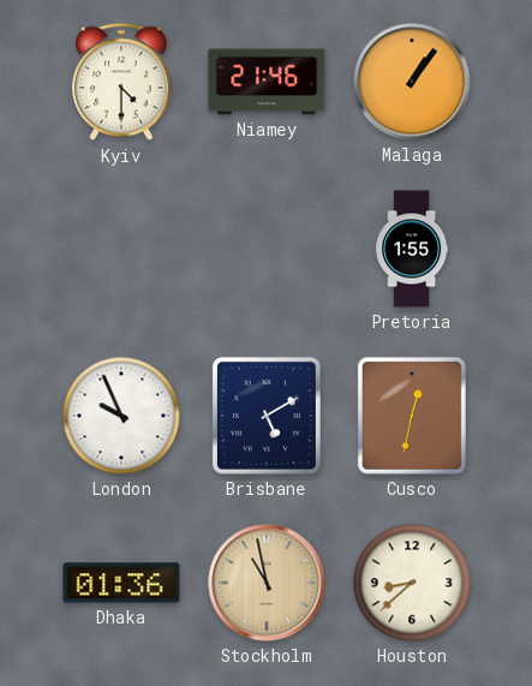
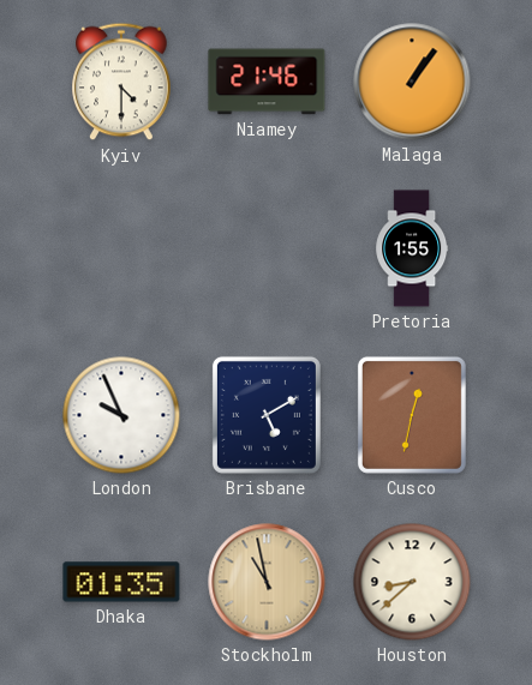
Dhaka: 01:36 -> 01:35 (121, 582)
